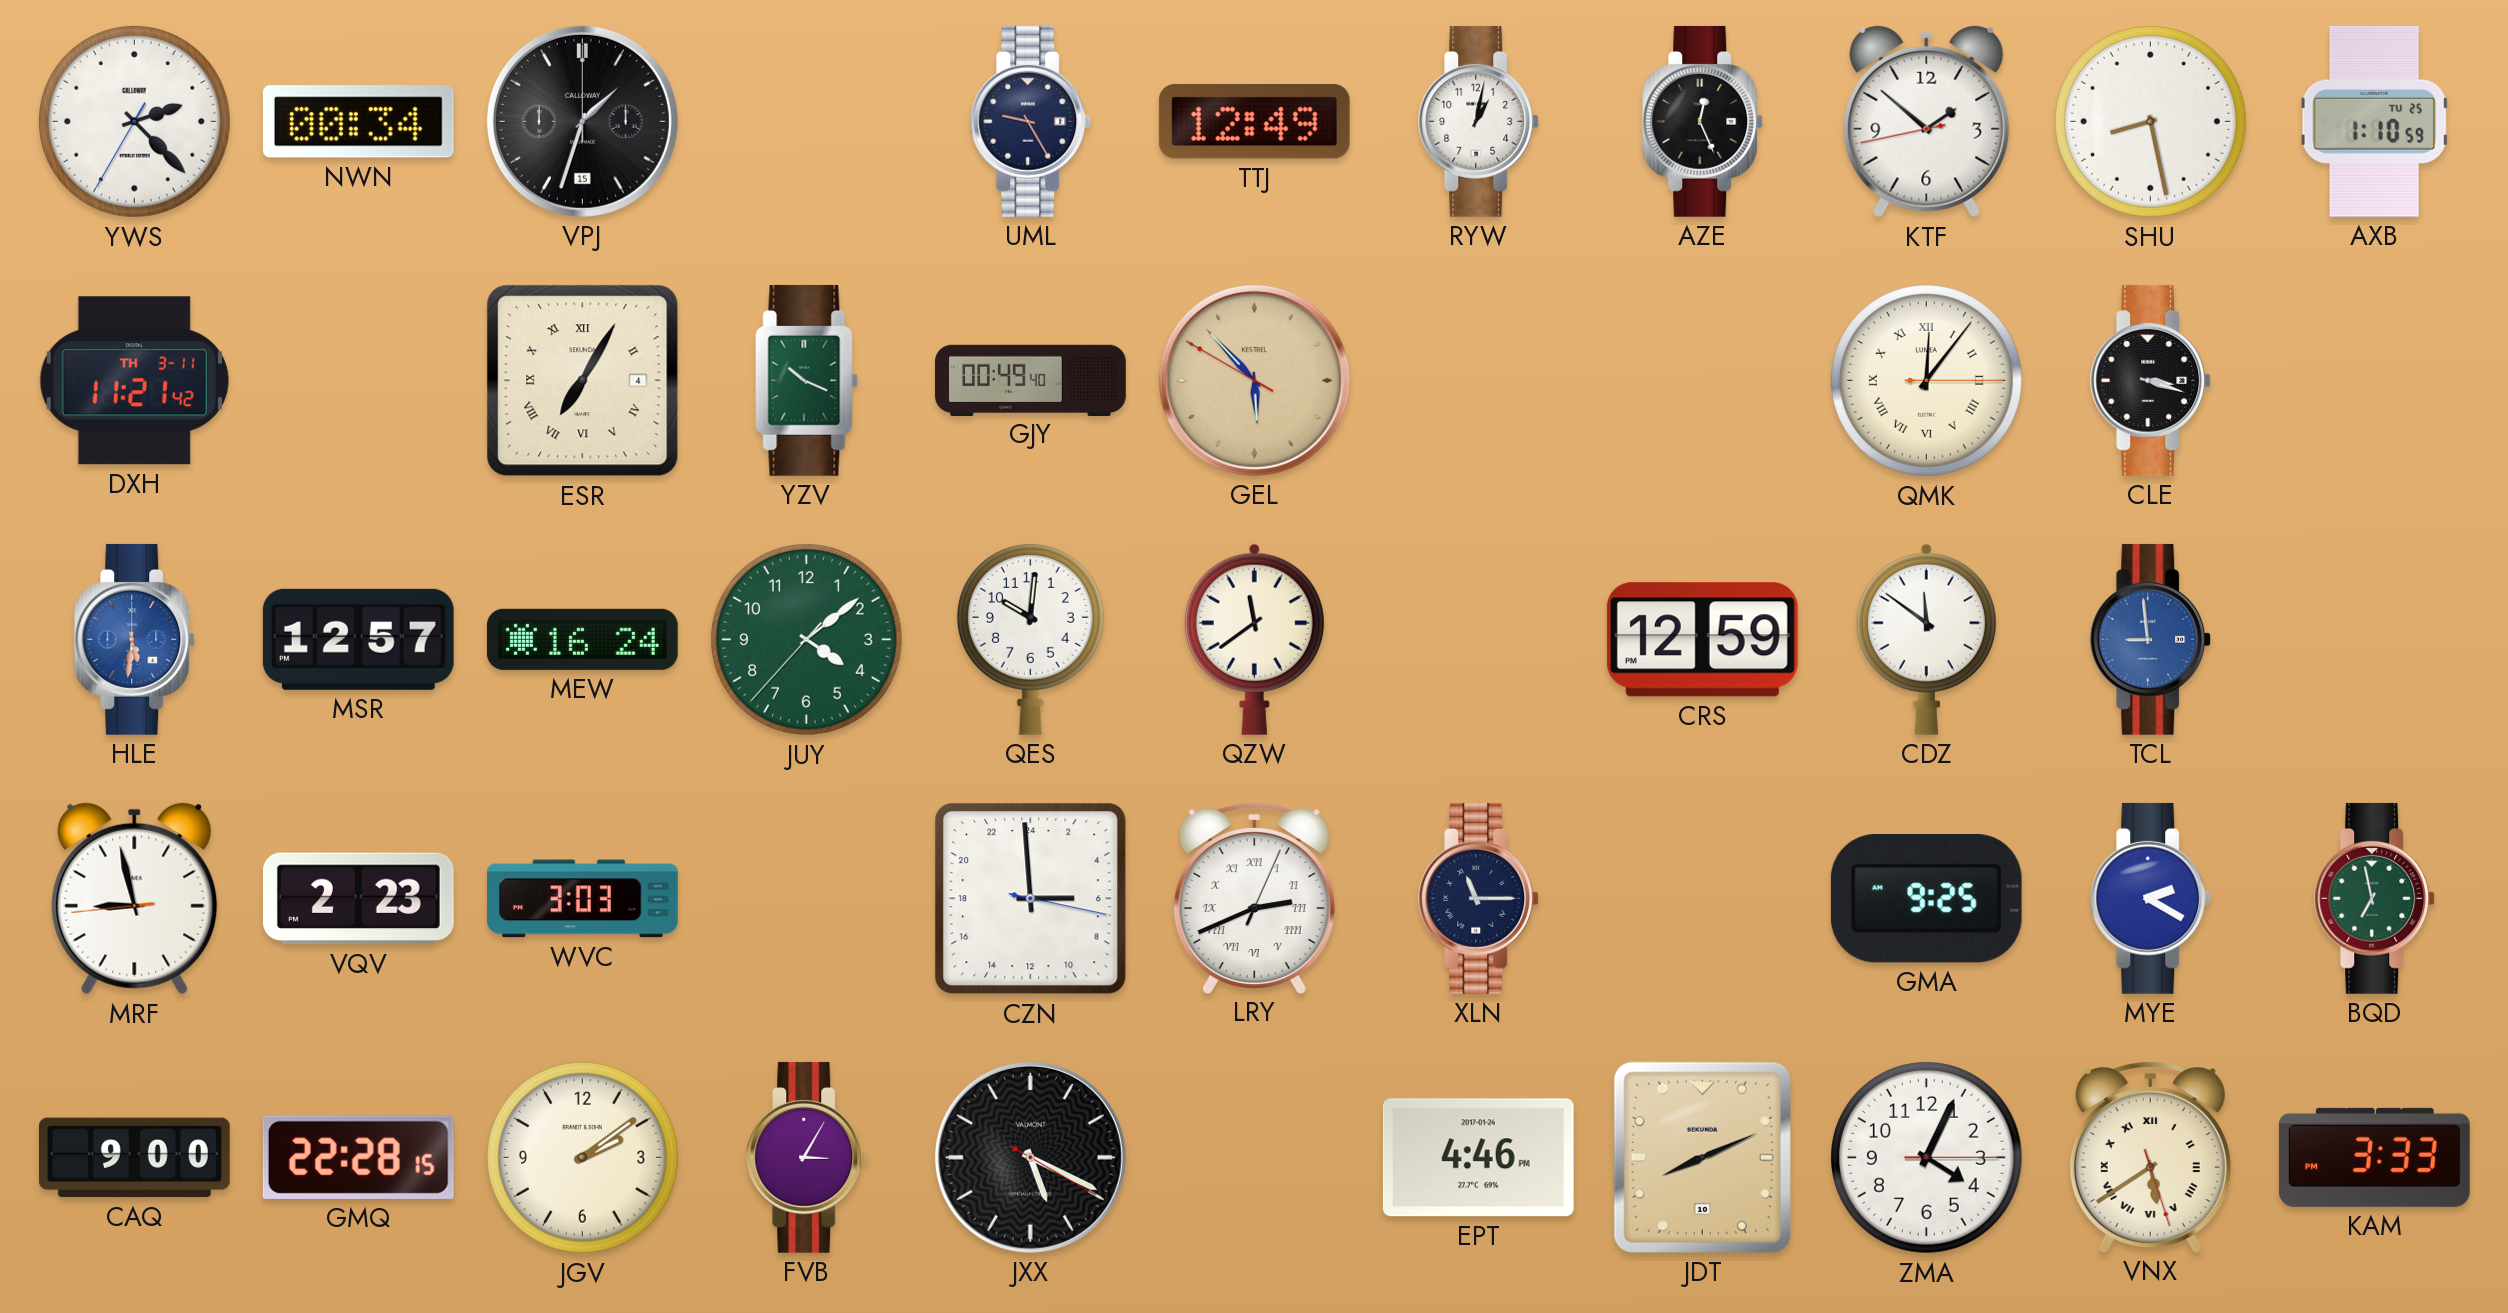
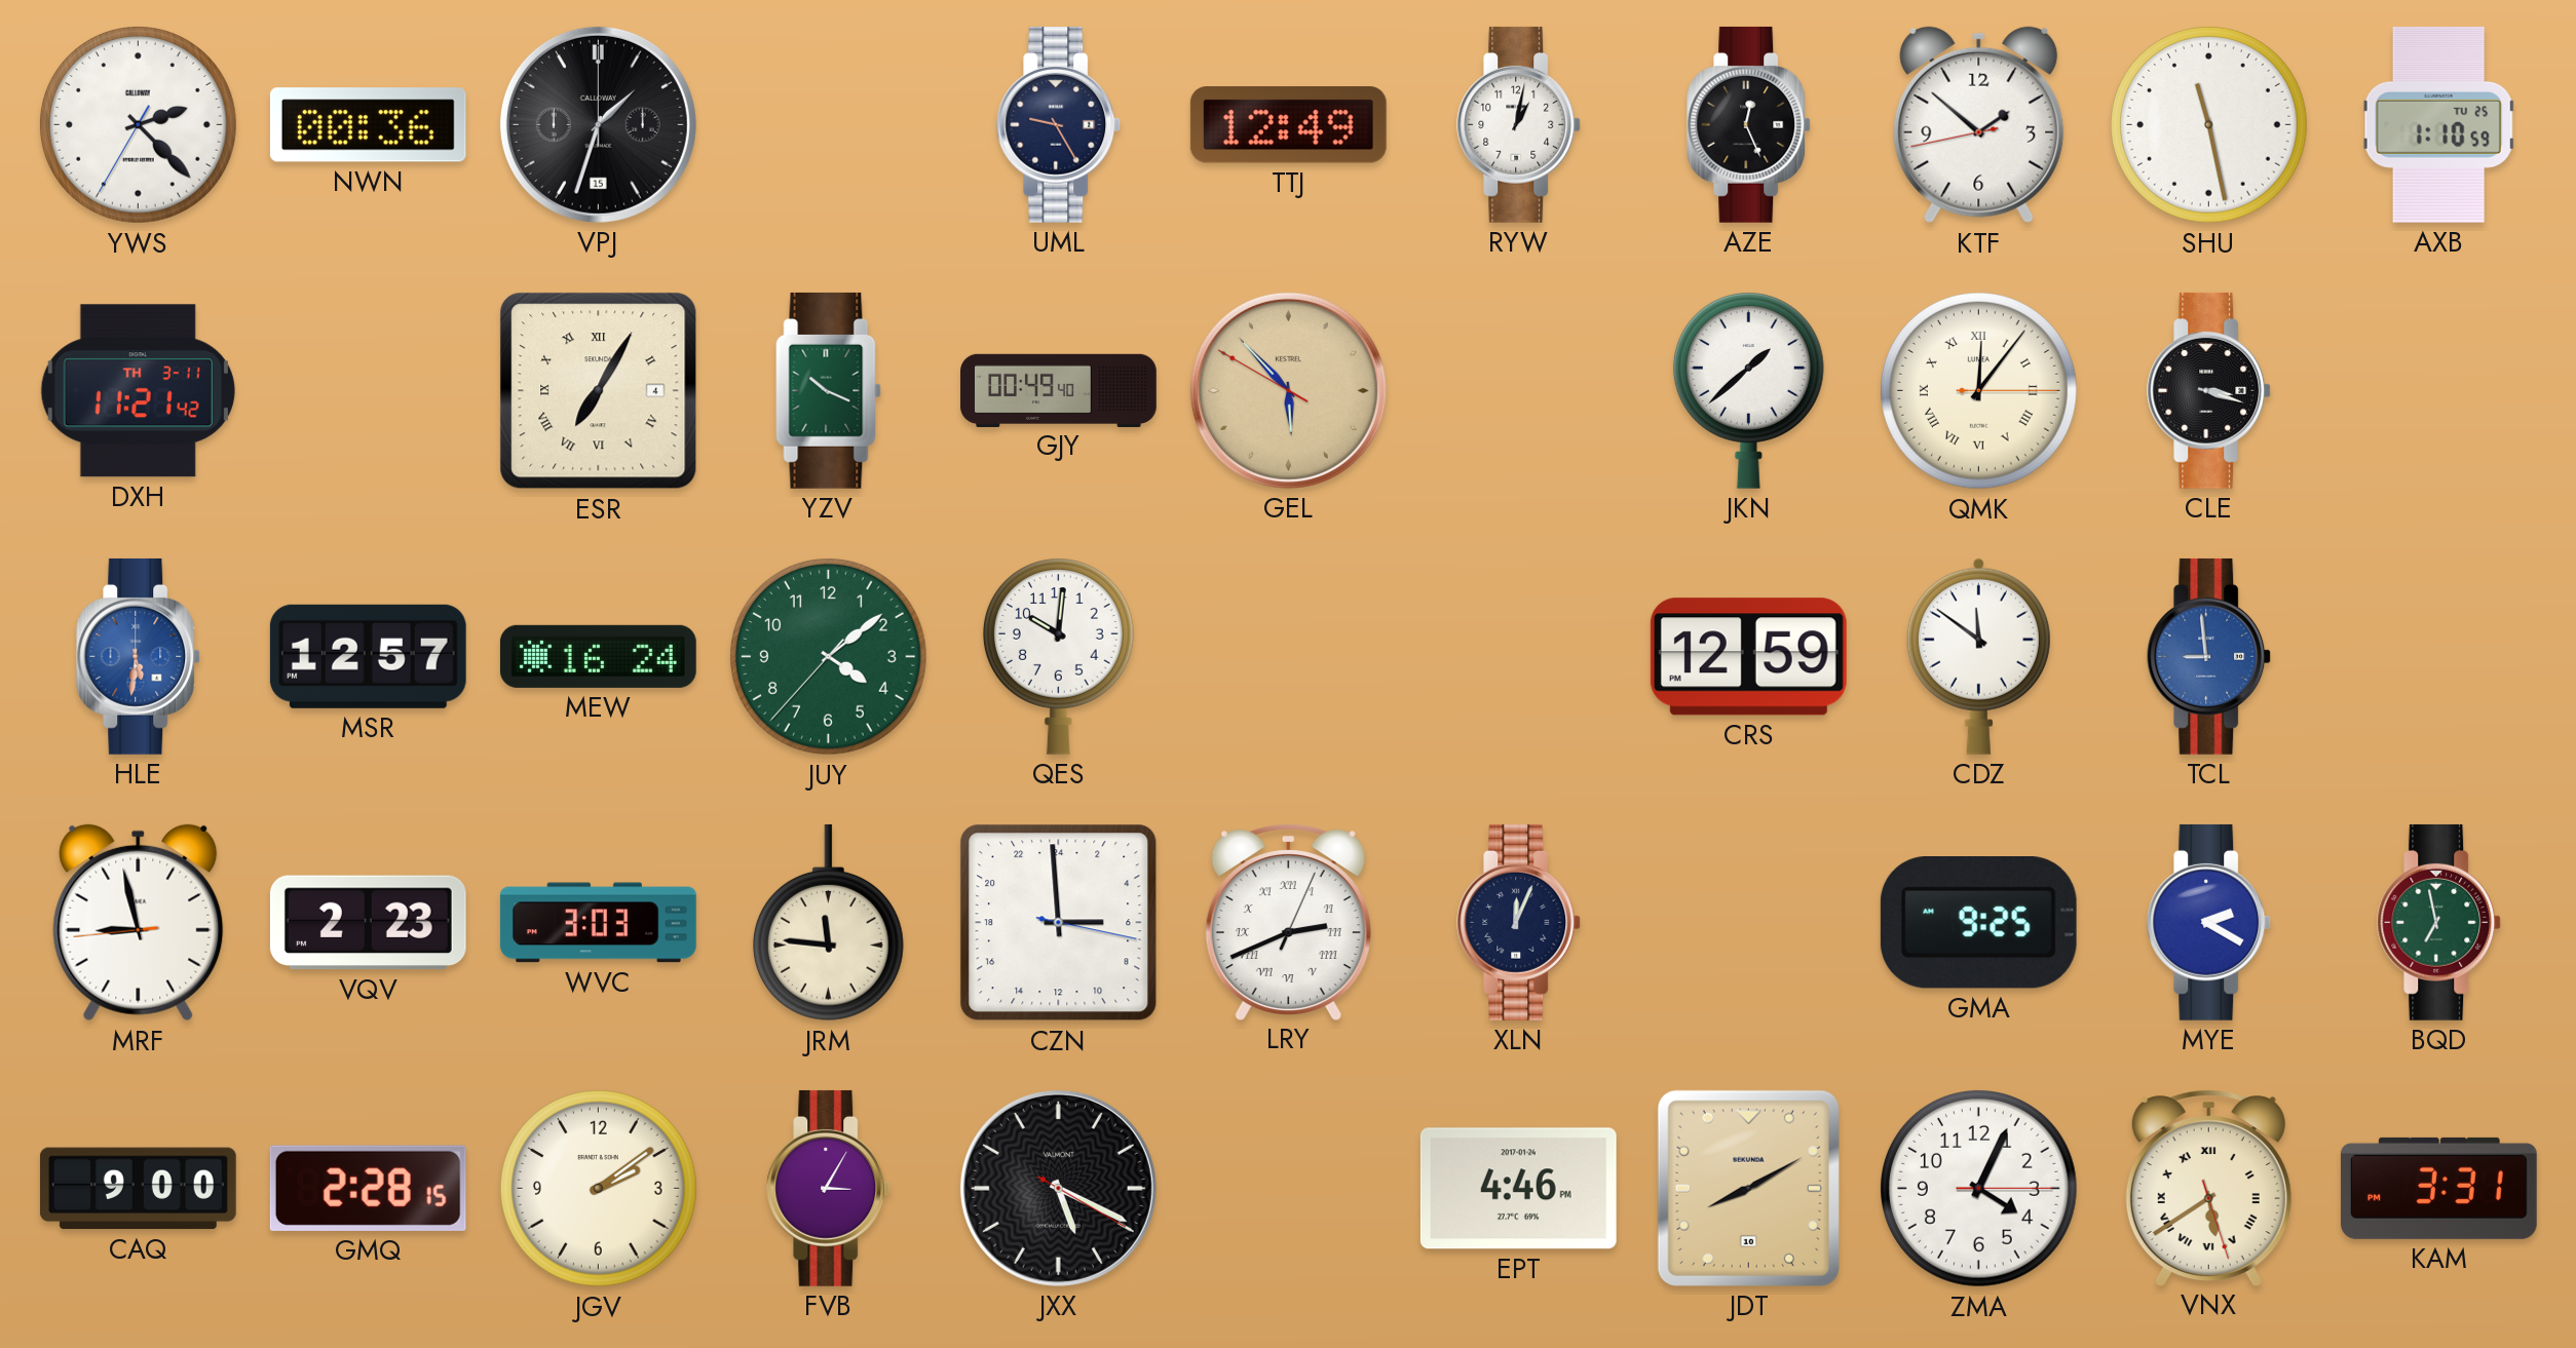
NWN: 00:34 -> 00:36 (368, 125)
SHU: 8:28 -> 11:28 (2209, 125)
JKN: none -> 1:38 (1748, 390)
QZW: 11:39 -> none (1254, 639)
JRM: none -> 11:46 (828, 923)
XLN: 11:15 -> 12:04 (1519, 922)
GMQ: 22:28 -> 2:28 (368, 1188)
JDT: 8:11 -> 8:10 (1748, 1188)
KAM: 3:33 -> 3:31 (2438, 1188)
